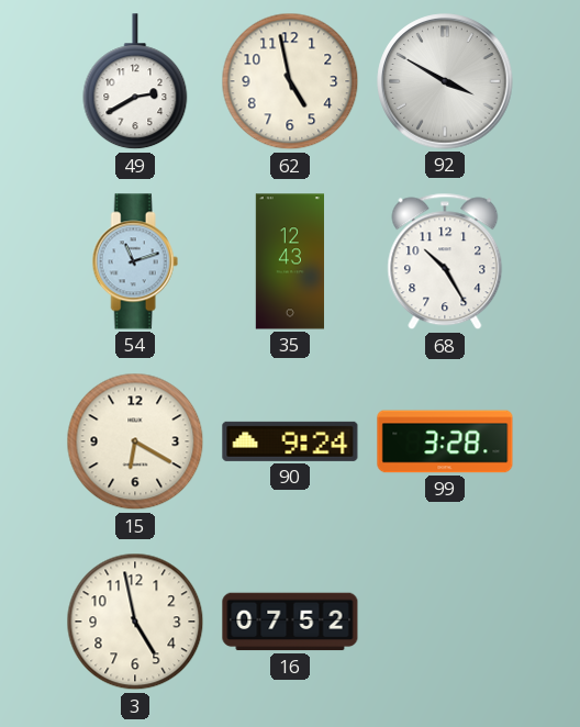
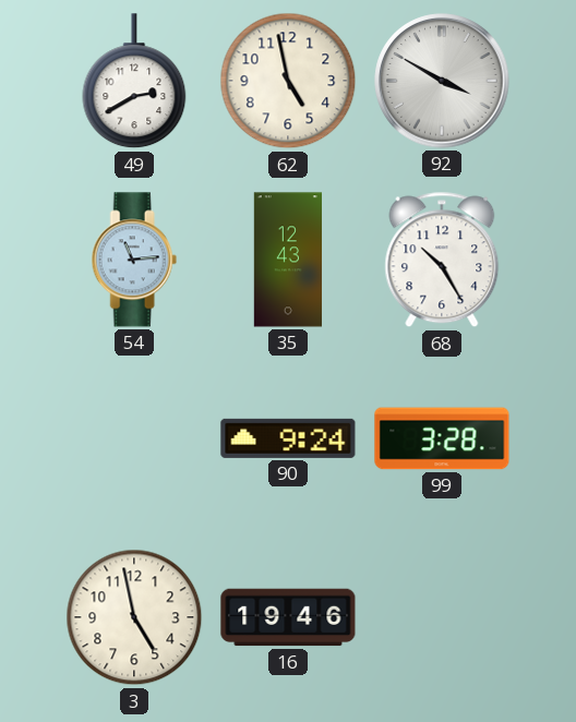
54: 11:12 -> 11:14 (134, 260)
15: 6:20 -> none (135, 441)
16: 07:52 -> 19:46 (288, 617)
